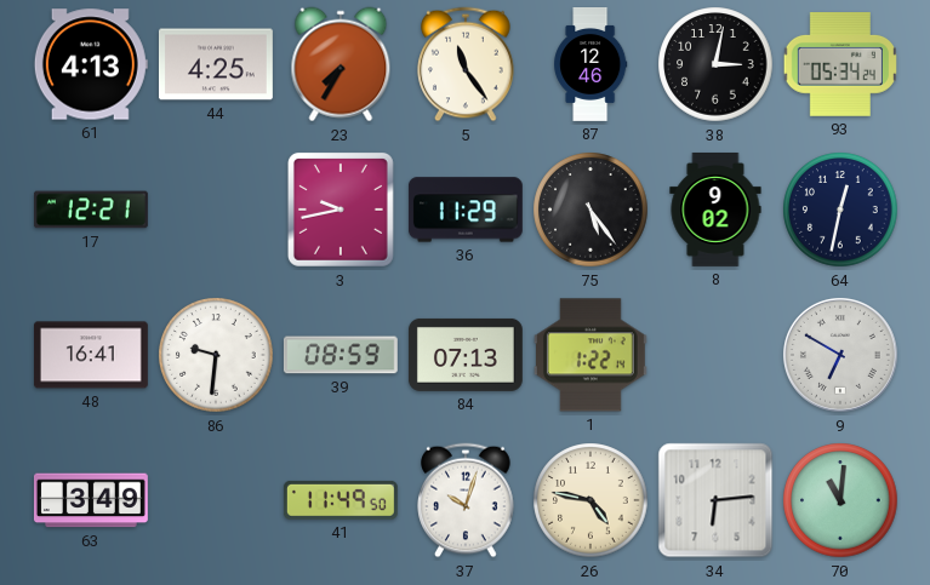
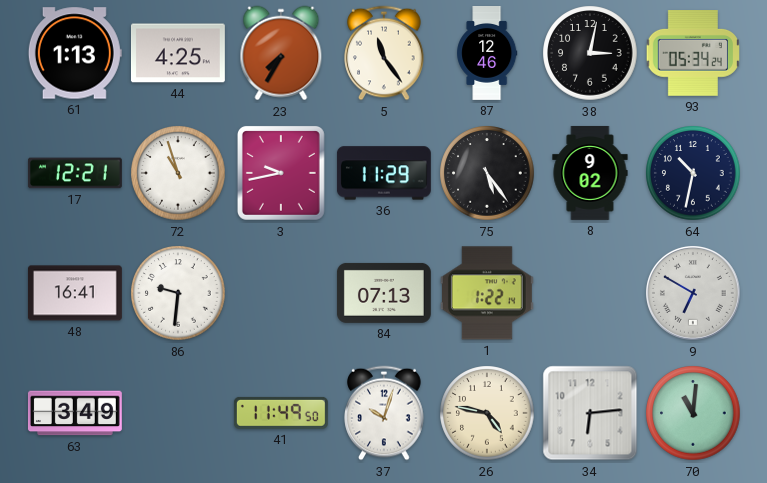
61: 4:13 -> 1:13 (75, 53)
72: none -> 10:57 (178, 173)
64: 12:32 -> 10:32 (693, 173)
39: 08:59 -> none (341, 355)
